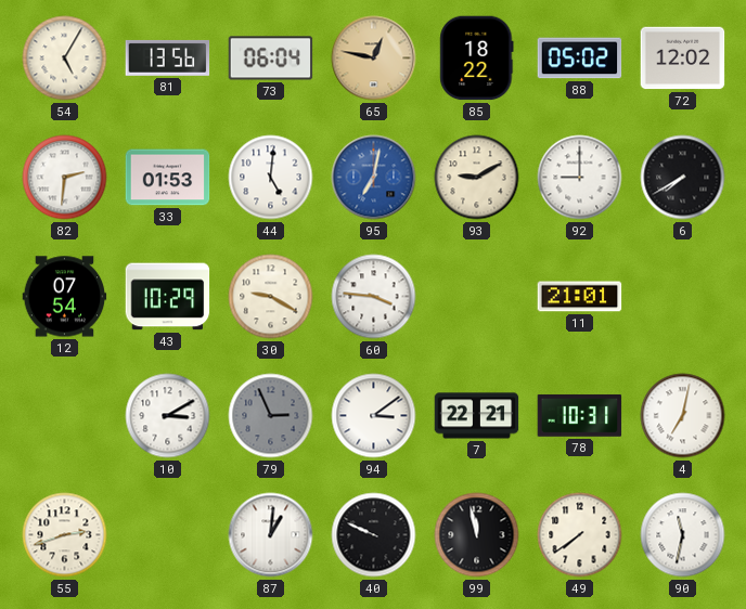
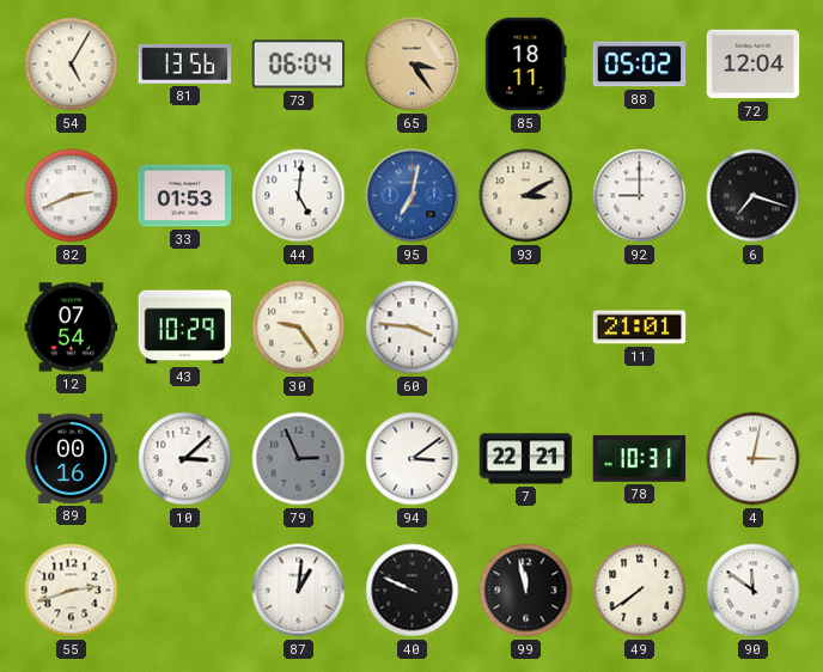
65: 12:47 -> 3:24 (413, 65)
85: 18:22 -> 18:11 (526, 65)
72: 12:02 -> 12:04 (754, 65)
82: 2:31 -> 2:41 (72, 196)
93: 9:10 -> 3:10 (526, 196)
6: 7:40 -> 7:18 (754, 196)
30: 9:20 -> 9:24 (299, 328)
89: none -> 00:16 (72, 458)
10: 3:10 -> 3:08 (185, 459)
4: 7:02 -> 3:02 (754, 459)
90: 11:32 -> 11:51 (754, 591)
